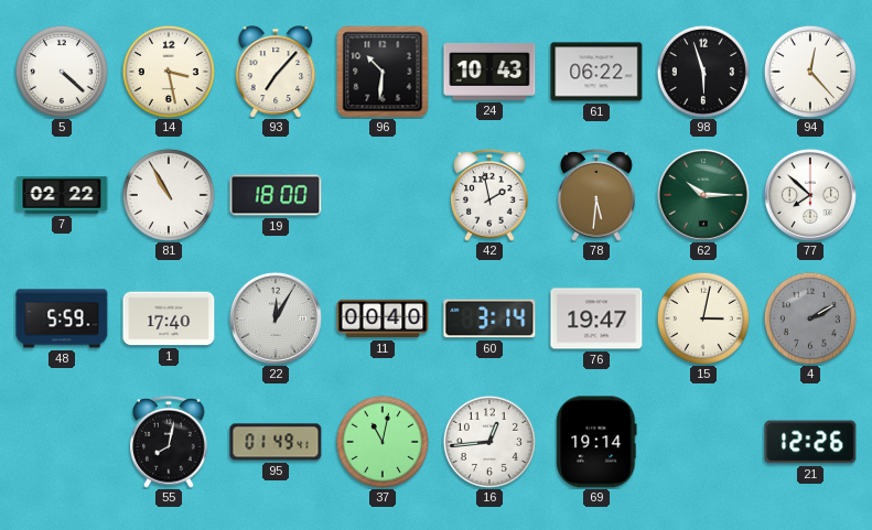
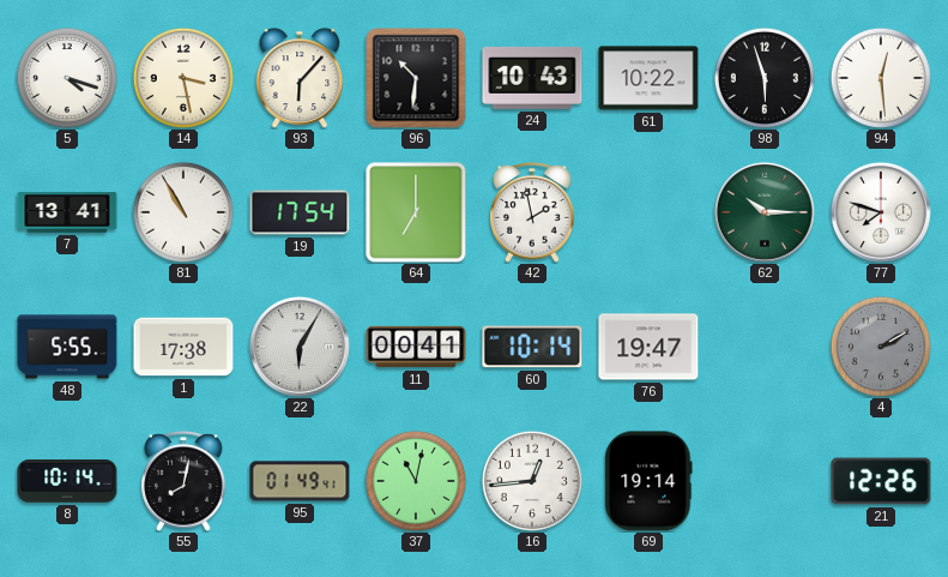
5: 4:22 -> 4:18 (67, 78)
93: 7:07 -> 6:07 (300, 78)
61: 06:22 -> 10:22 (648, 78)
94: 12:23 -> 12:29 (881, 78)
7: 02:22 -> 13:41 (67, 212)
19: 18:00 -> 17:54 (300, 212)
64: none -> 7:00 (416, 212)
78: 5:31 -> none (596, 196)
77: 7:52 -> 7:48 (881, 212)
48: 5:59 -> 5:55 (67, 347)
1: 17:40 -> 17:38 (183, 347)
22: 12:05 -> 6:05 (300, 347)
11: 00:40 -> 00:41 (416, 347)
60: 3:14 -> 10:14 (532, 347)
15: 3:02 -> none (703, 318)
8: none -> 10:14 (67, 481)
